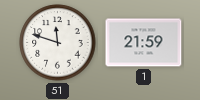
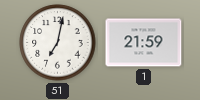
51: 11:48 -> 7:02 (58, 43)
